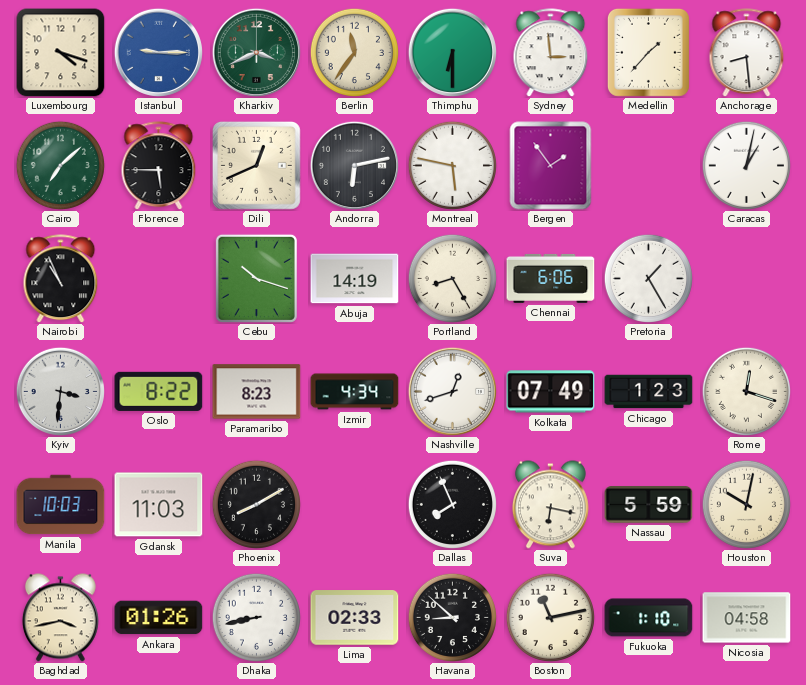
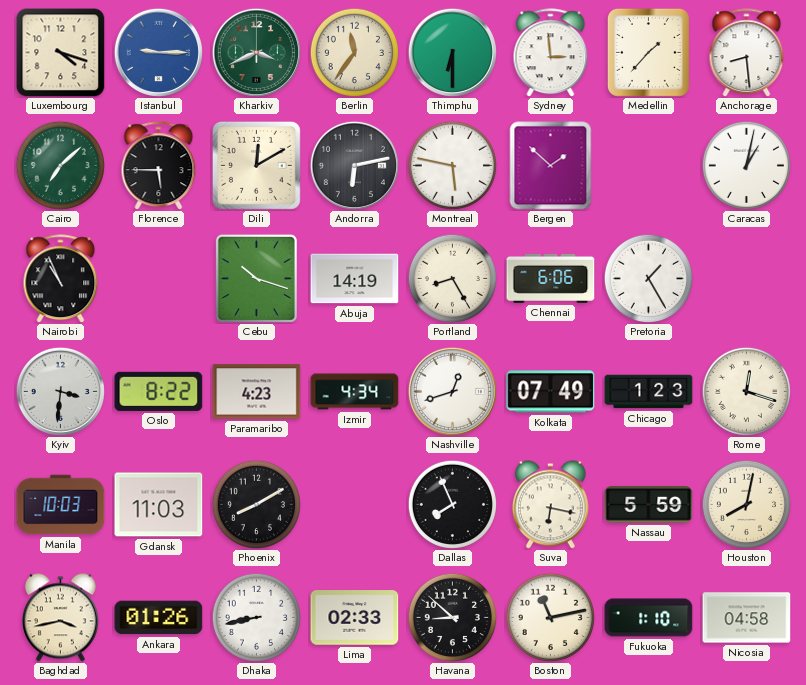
Dili: 12:41 -> 12:10 (256, 165)
Bergen: 1:54 -> 1:52 (551, 166)
Paramaribo: 8:23 -> 4:23 (257, 392)
Houston: 10:02 -> 8:02 (746, 504)
